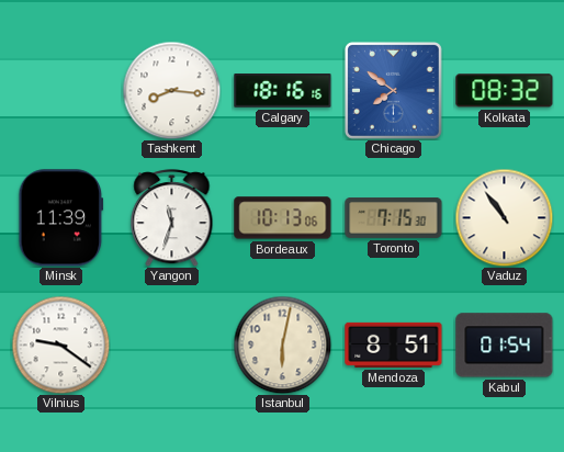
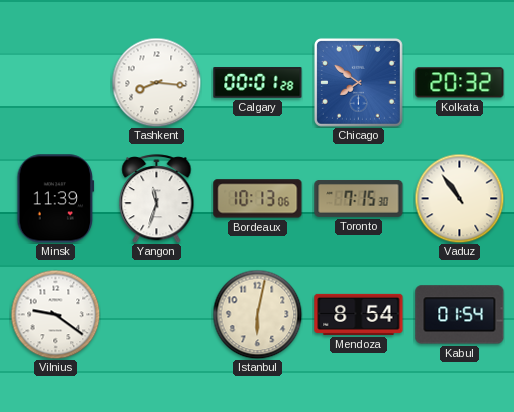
Calgary: 18:16 -> 00:01 (258, 83)
Kolkata: 08:32 -> 20:32 (460, 83)
Mendoza: 8:51 -> 8:54 (359, 314)
